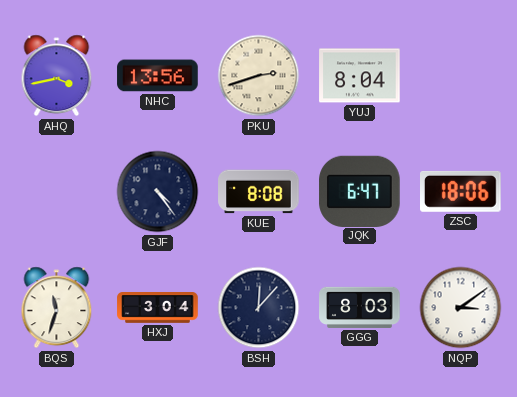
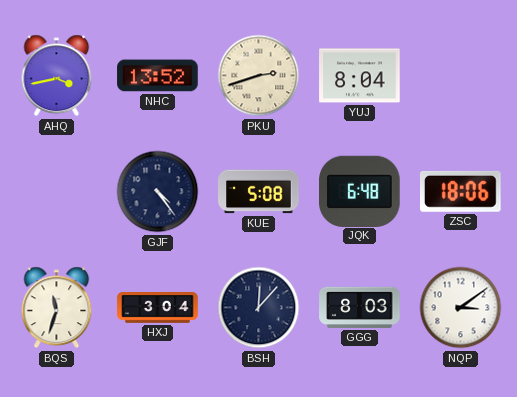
NHC: 13:56 -> 13:52 (158, 76)
KUE: 8:08 -> 5:08 (259, 192)
JQK: 6:47 -> 6:48 (360, 191)
